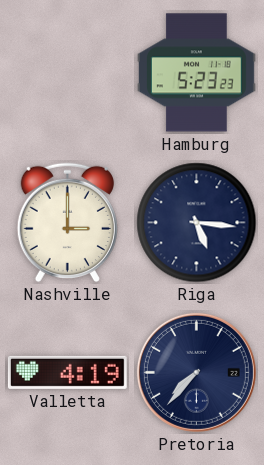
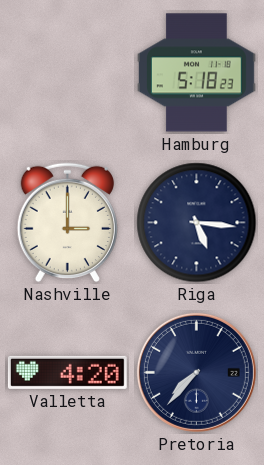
Hamburg: 5:23 -> 5:18 (196, 73)
Valletta: 4:19 -> 4:20 (67, 372)
